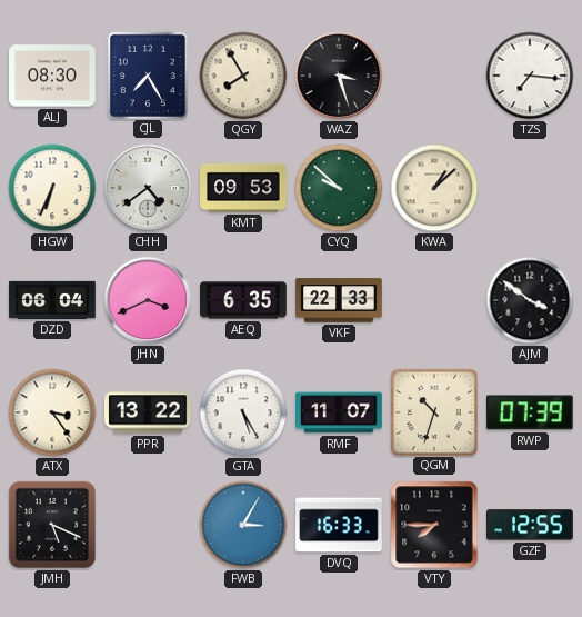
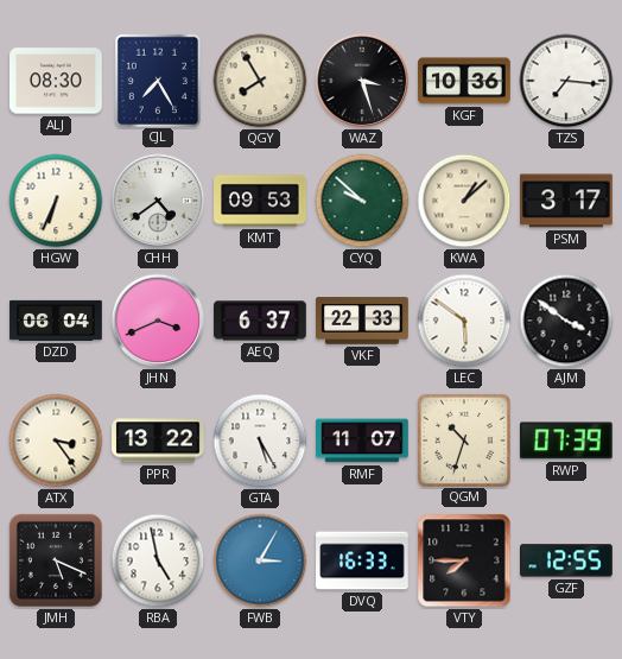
KGF: none -> 10:36 (464, 81)
PSM: none -> 3:17 (566, 201)
AEQ: 6:35 -> 6:37 (260, 321)
LEC: none -> 5:51 (464, 321)
RBA: none -> 4:58 (158, 560)
